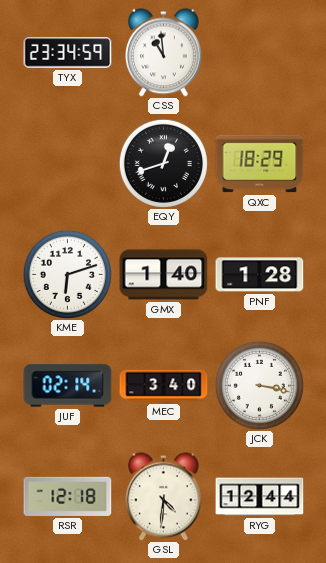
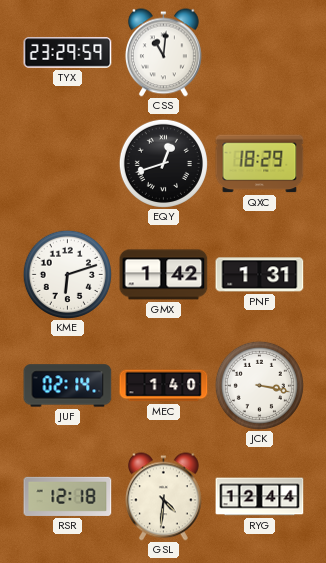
TYX: 23:34 -> 23:29 (68, 53)
CSS: 10:59 -> 11:01 (163, 53)
GMX: 1:40 -> 1:42 (164, 275)
PNF: 1:28 -> 1:31 (260, 275)
MEC: 3:40 -> 1:40 (164, 386)
